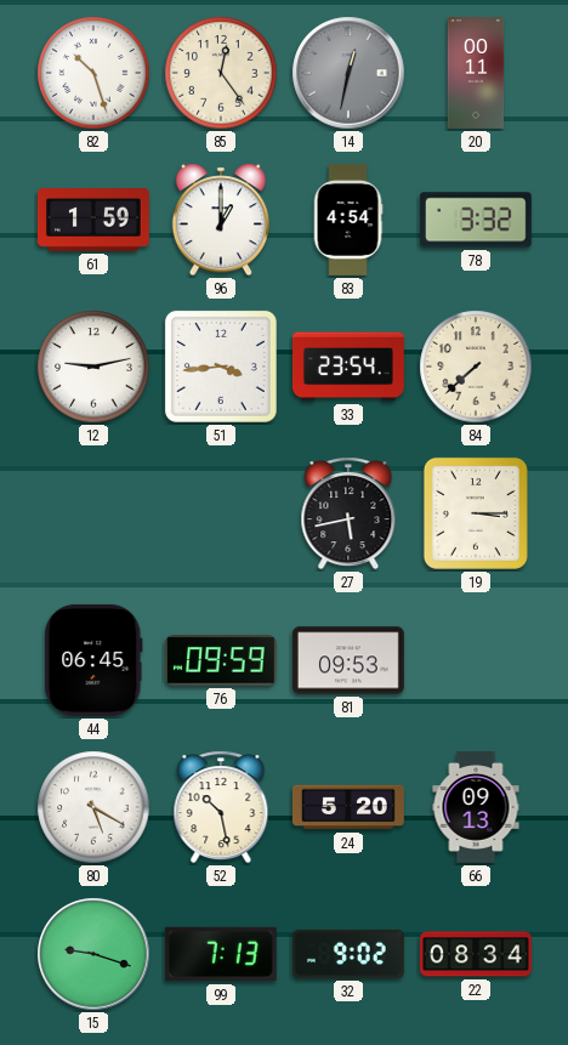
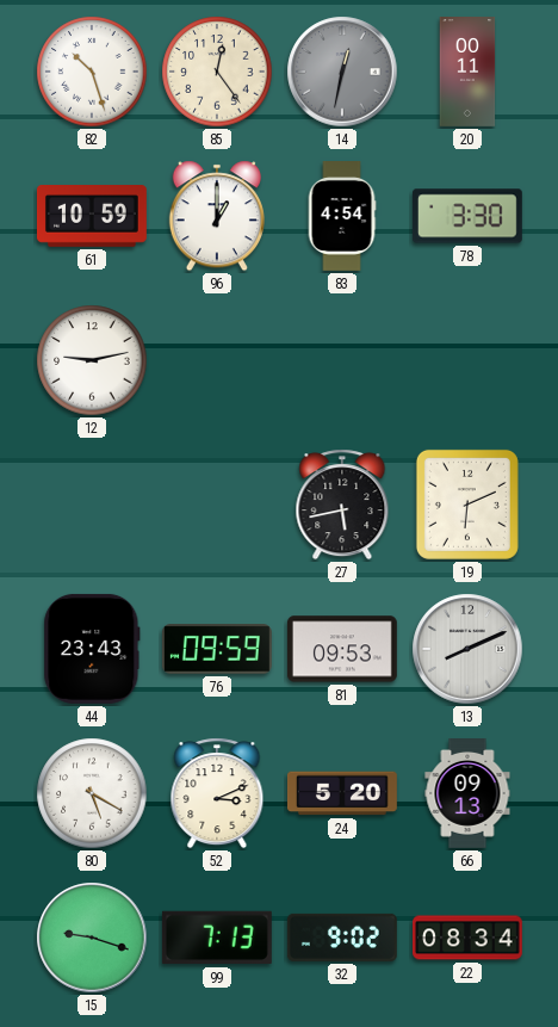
61: 1:59 -> 10:59 (92, 217)
78: 3:32 -> 3:30 (467, 216)
51: 3:44 -> none (221, 367)
33: 23:54 -> none (350, 367)
84: 7:38 -> none (476, 367)
19: 3:15 -> 6:11 (467, 505)
44: 06:45 -> 23:43 (92, 649)
13: none -> 8:11 (467, 649)
52: 10:28 -> 3:11 (217, 793)
